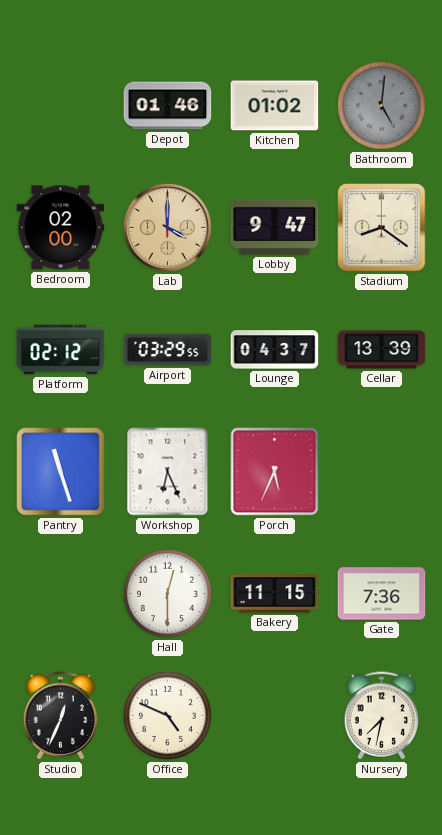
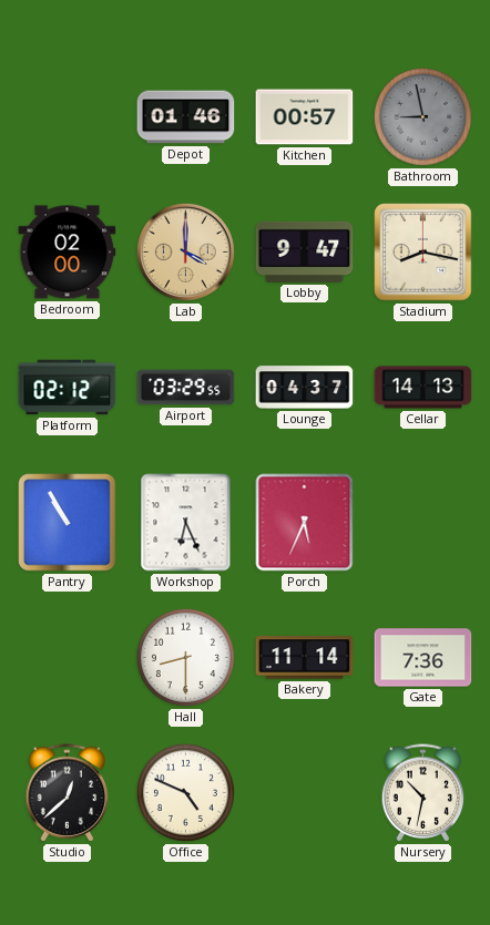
Kitchen: 01:02 -> 00:57 (305, 117)
Bathroom: 5:01 -> 8:58 (422, 116)
Stadium: 8:21 -> 8:17 (423, 253)
Cellar: 13:39 -> 14:13 (423, 388)
Pantry: 11:27 -> 10:55 (68, 523)
Hall: 12:30 -> 8:30 (185, 657)
Bakery: 11:15 -> 11:14 (305, 658)
Studio: 12:34 -> 12:38 (68, 793)
Nursery: 7:32 -> 10:32 (423, 793)
